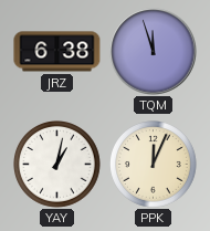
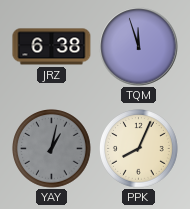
YAY dial: white -> grey (52, 149)
PPK: 12:04 -> 8:04 (139, 149)
